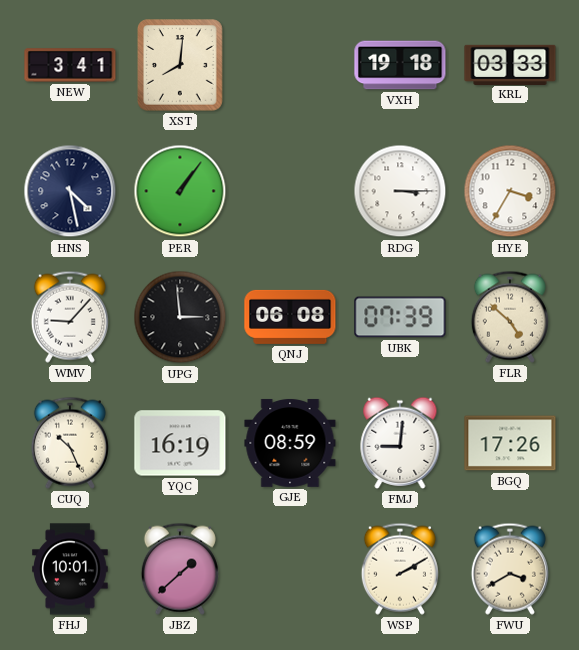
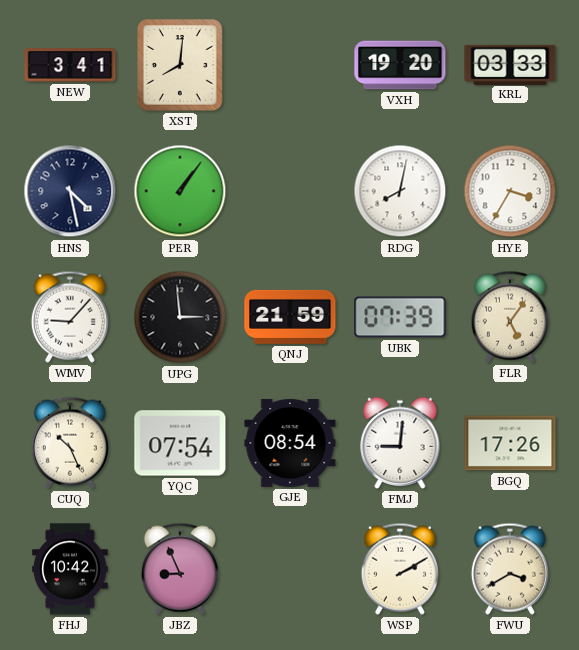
VXH: 19:18 -> 19:20 (400, 65)
RDG: 3:15 -> 8:02 (400, 191)
QNJ: 06:08 -> 21:59 (290, 317)
FLR: 4:52 -> 5:06 (510, 317)
YQC: 16:19 -> 07:54 (180, 443)
GJE: 08:59 -> 08:54 (290, 443)
FHJ: 10:01 -> 10:42 (71, 569)
JBZ: 1:38 -> 8:56 (180, 569)
